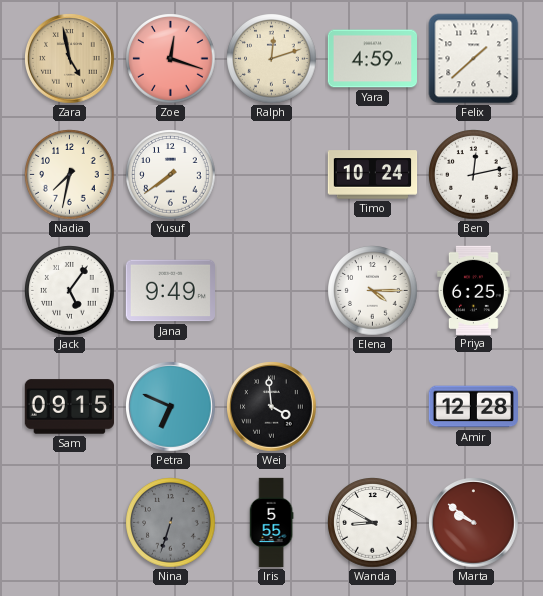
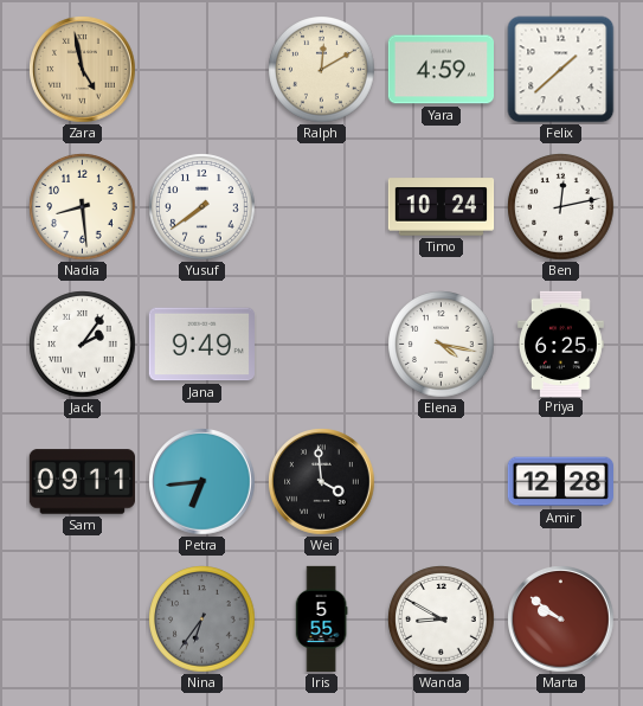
Zoe: 12:18 -> none (171, 59)
Ralph: 12:12 -> 12:10 (322, 70)
Nadia: 7:32 -> 8:29 (83, 207)
Jack: 5:06 -> 2:06 (83, 345)
Elena: 4:15 -> 4:17 (442, 345)
Sam: 09:15 -> 09:11 (82, 482)
Petra: 6:49 -> 6:44 (202, 482)
Nina: 6:33 -> 6:36 (202, 620)
